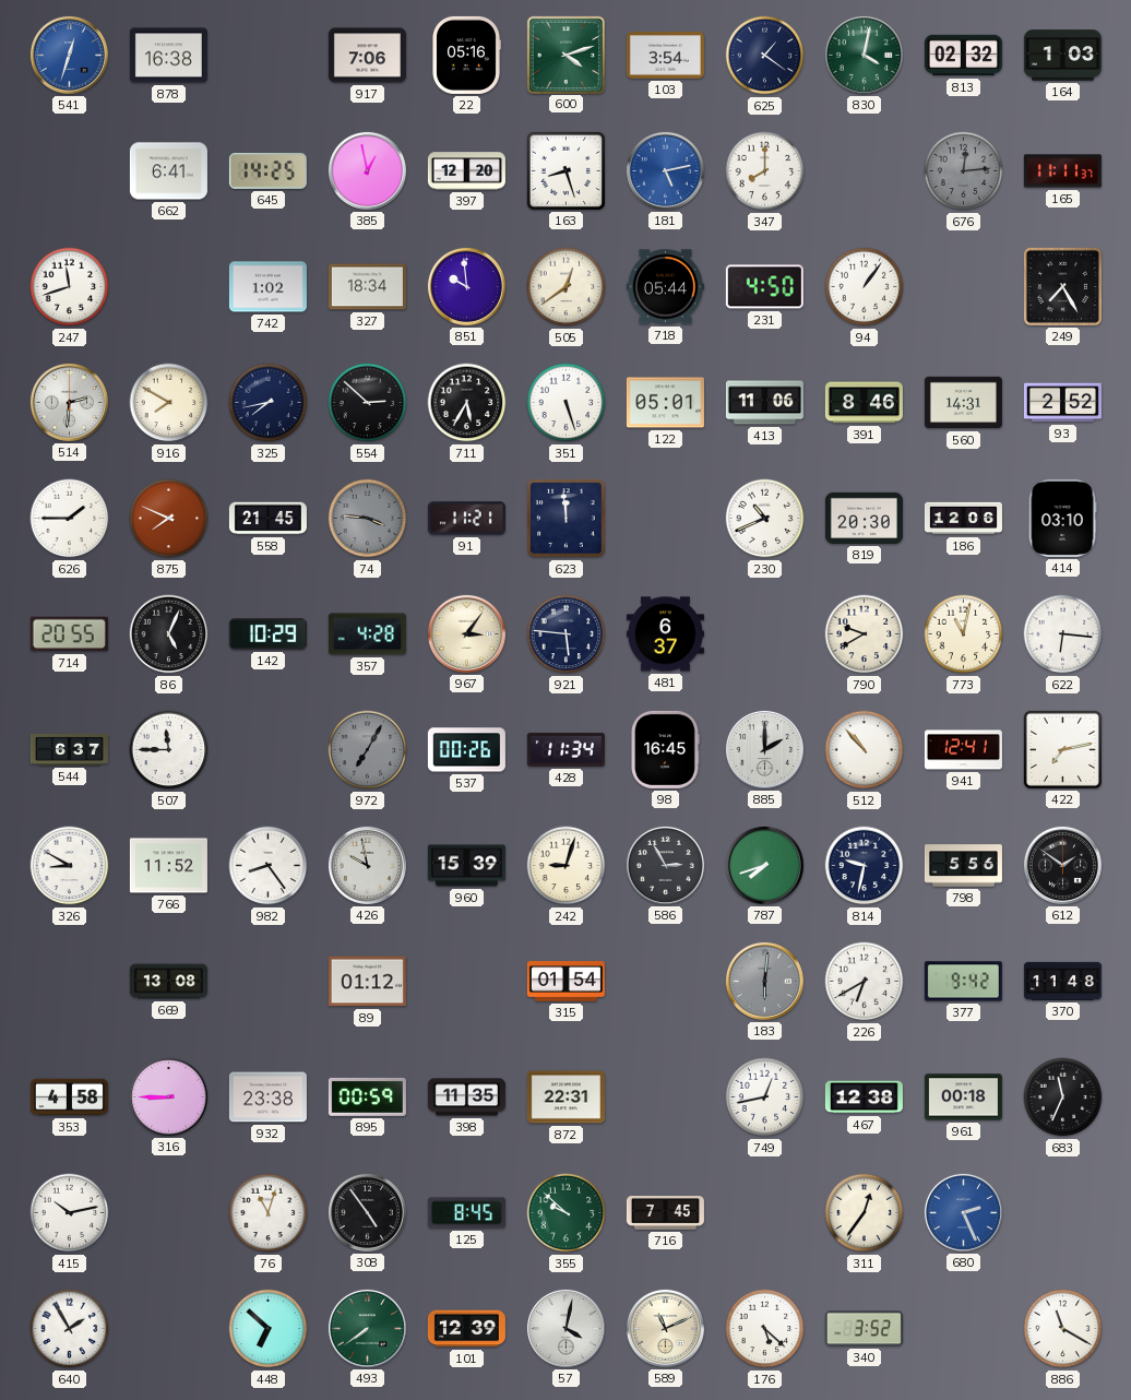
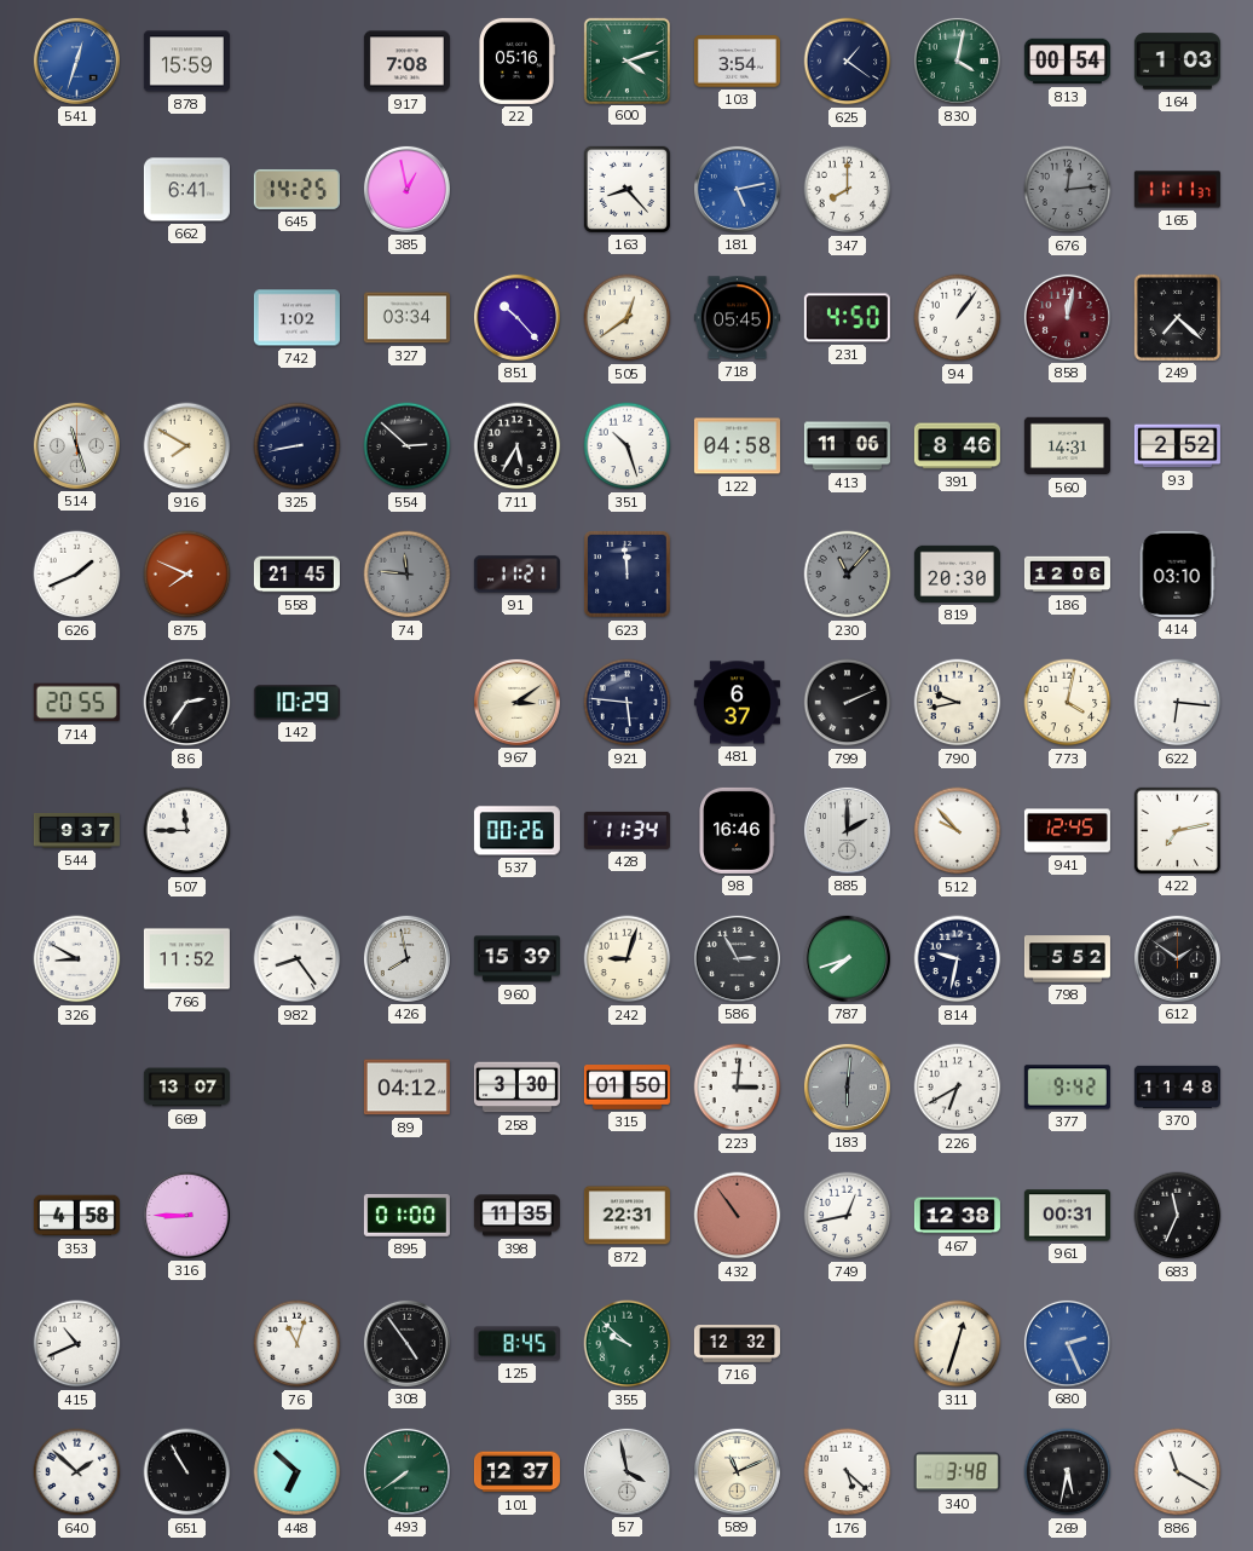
878: 16:38 -> 15:59 (186, 62)
917: 7:06 -> 7:08 (406, 62)
813: 02:32 -> 00:54 (1067, 62)
397: 12:20 -> none (466, 171)
163: 8:27 -> 8:23 (626, 189)
247: 11:42 -> none (70, 287)
327: 18:34 -> 03:34 (406, 318)
851: 9:59 -> 10:23 (516, 317)
718: 05:44 -> 05:45 (737, 318)
858: none -> 12:02 (1067, 317)
249: 7:25 -> 7:22 (1177, 317)
514: 2:31 -> 11:27 (76, 445)
325: 7:43 -> 8:43 (298, 446)
351: 5:27 -> 10:27 (628, 446)
122: 05:01 -> 04:58 (737, 446)
626: 1:45 -> 1:41 (77, 575)
74: 3:46 -> 11:46 (408, 575)
230: 10:41 -> 11:07 (848, 575)
230 dial: white -> grey (848, 575)
86: 5:04 -> 2:36 (187, 703)
357: 4:28 -> none (367, 634)
967: 3:06 -> 3:09 (516, 702)
799: none -> 2:11 (848, 703)
790: 9:40 -> 9:43 (958, 703)
773: 11:02 -> 4:02 (1068, 703)
544: 6:37 -> 9:37 (76, 831)
972: 7:05 -> none (368, 750)
98: 16:45 -> 16:46 (737, 830)
512: 10:53 -> 9:53 (958, 831)
941: 12:41 -> 12:45 (1067, 831)
426: 9:58 -> 7:58 (406, 958)
798: 5:56 -> 5:52 (1067, 959)
669: 13:08 -> 13:07 (186, 1088)
89: 01:12 -> 04:12 (406, 1088)
258: none -> 3:30 (516, 1088)
315: 01:54 -> 01:50 (626, 1088)
223: none -> 3:01 (738, 1088)
932: 23:38 -> none (267, 1098)
895: 00:59 -> 01:00 (406, 1215)
432: none -> 10:54 (738, 1216)
961: 00:18 -> 00:31 (1067, 1216)
415: 10:13 -> 10:41 (77, 1344)
716: 7:45 -> 12:32 (737, 1344)
311: 12:36 -> 12:33 (958, 1344)
640: 1:55 -> 1:52 (77, 1472)
651: none -> 10:55 (187, 1472)
101: 12:39 -> 12:37 (516, 1472)
57: 4:02 -> 3:58 (626, 1471)
340: 3:52 -> 3:48 (957, 1472)
269: none -> 5:32 (1068, 1472)
